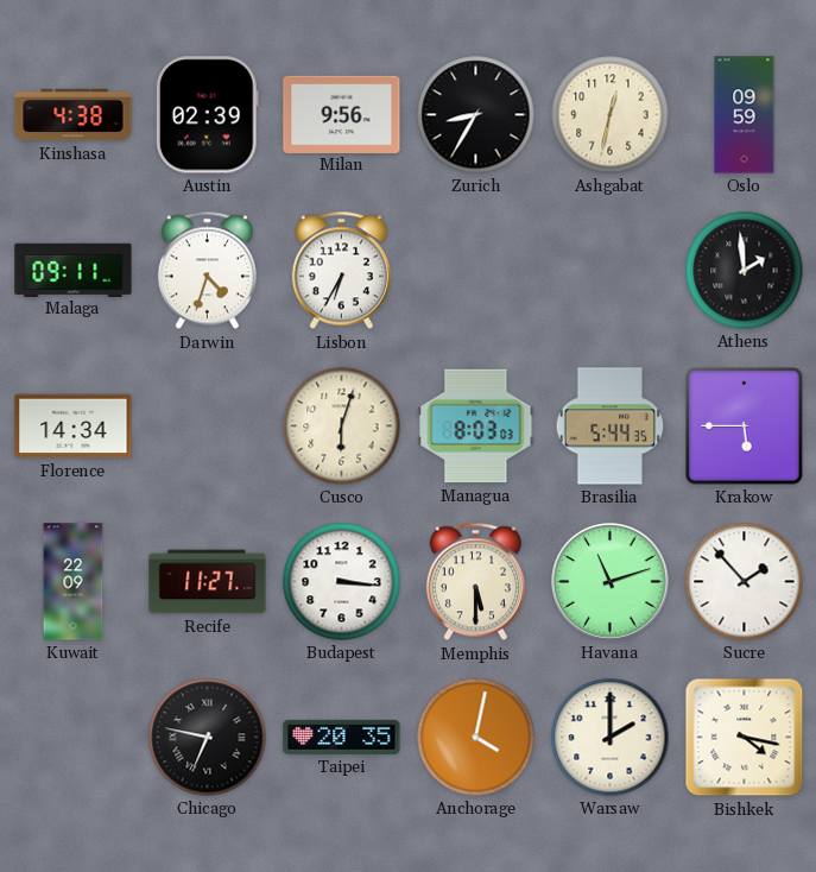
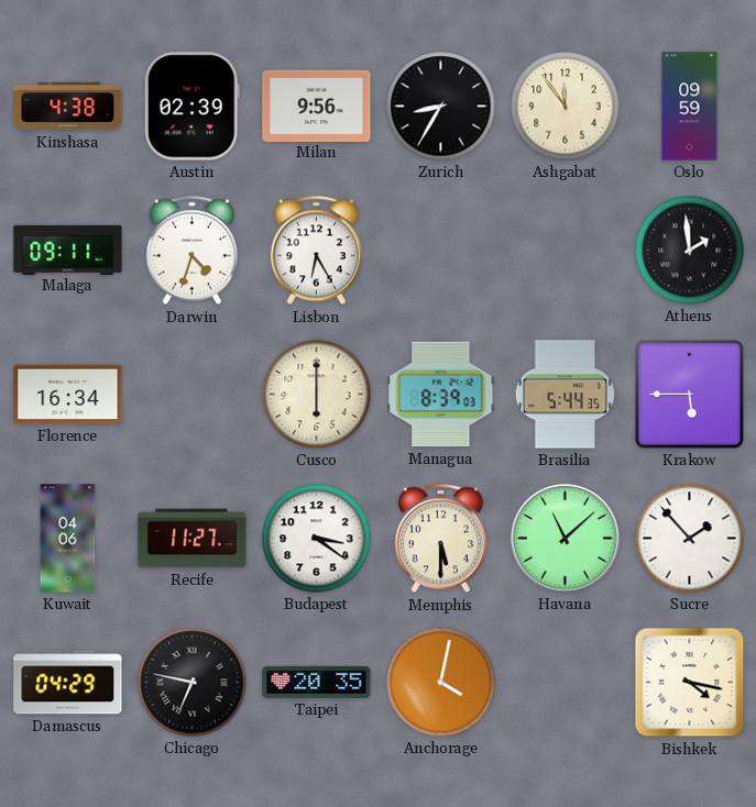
Ashgabat: 12:32 -> 11:54 (566, 107)
Lisbon: 6:35 -> 6:25 (316, 251)
Florence: 14:34 -> 16:34 (68, 395)
Cusco: 6:03 -> 6:00 (317, 395)
Managua: 8:03 -> 8:39 (441, 395)
Kuwait: 22:09 -> 04:06 (68, 539)
Budapest: 3:16 -> 3:21 (317, 539)
Havana: 11:12 -> 11:08 (566, 539)
Damascus: none -> 04:29 (68, 683)
Warsaw: 2:00 -> none (611, 738)
